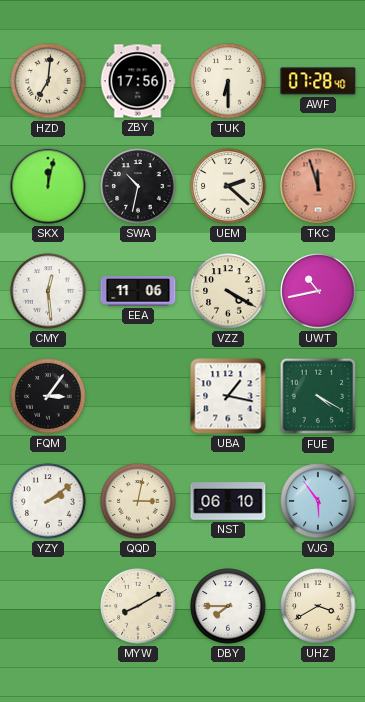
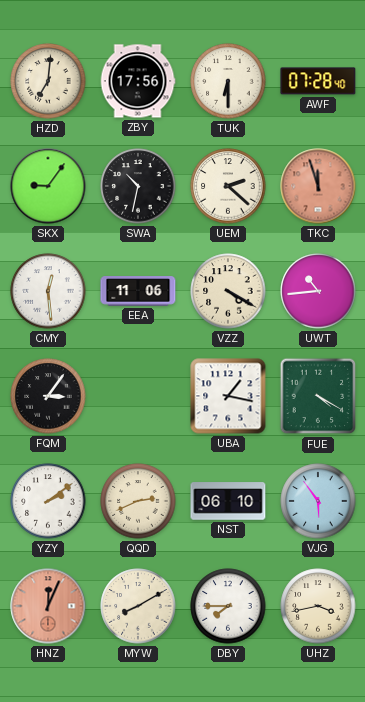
SKX: 12:02 -> 9:06 (48, 186)
UWT: 10:43 -> 10:44 (318, 291)
QQD: 3:02 -> 2:41 (138, 501)
HNZ: none -> 12:04 (48, 606)
UHZ: 3:40 -> 3:43 (318, 606)
